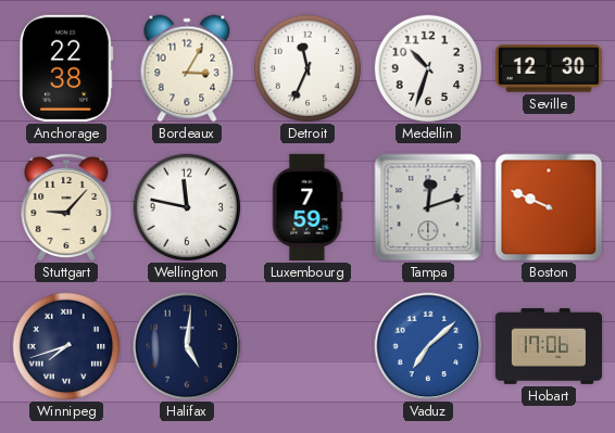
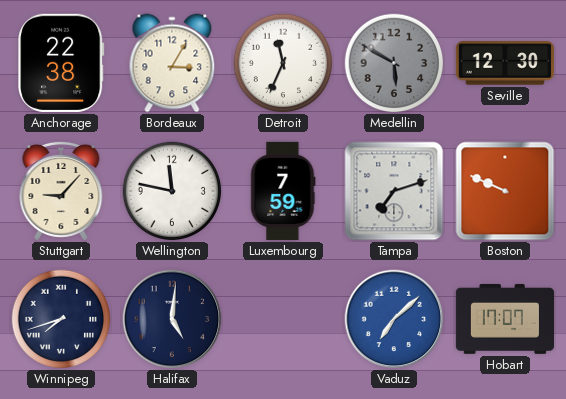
Medellin: 10:33 -> 5:50 (394, 63)
Medellin dial: white -> grey (394, 63)
Tampa: 12:12 -> 7:12 (394, 191)
Hobart: 17:06 -> 17:07 (504, 319)
